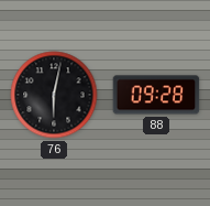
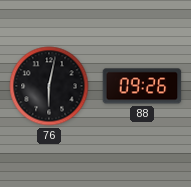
88: 09:28 -> 09:26 (142, 86)
